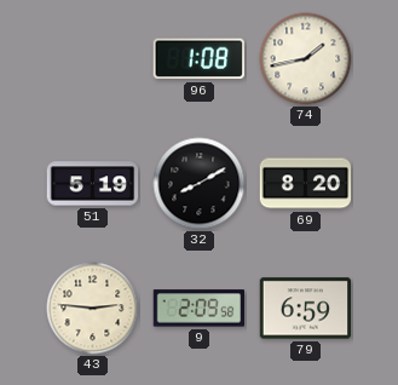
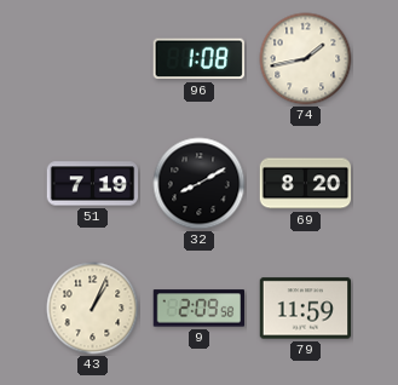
51: 5:19 -> 7:19 (93, 184)
43: 2:46 -> 1:04 (93, 309)
79: 6:59 -> 11:59 (306, 309)
